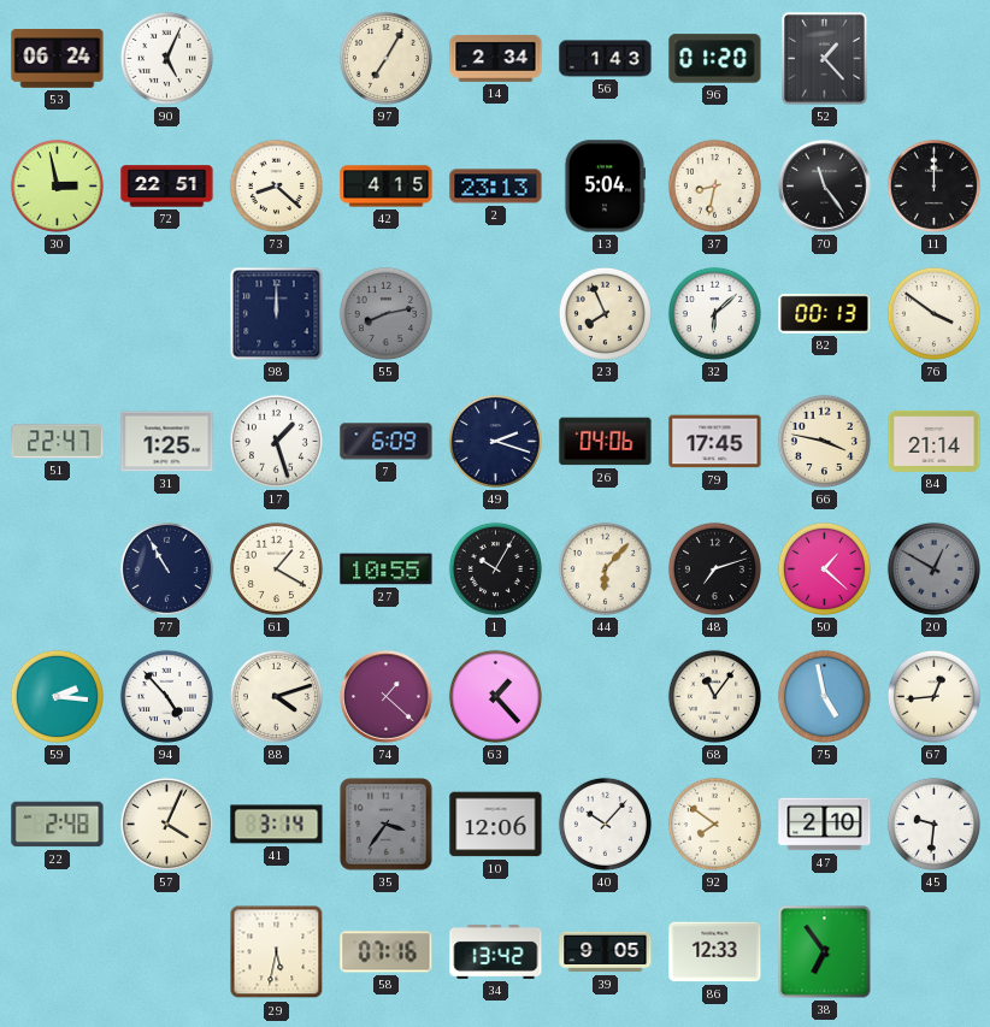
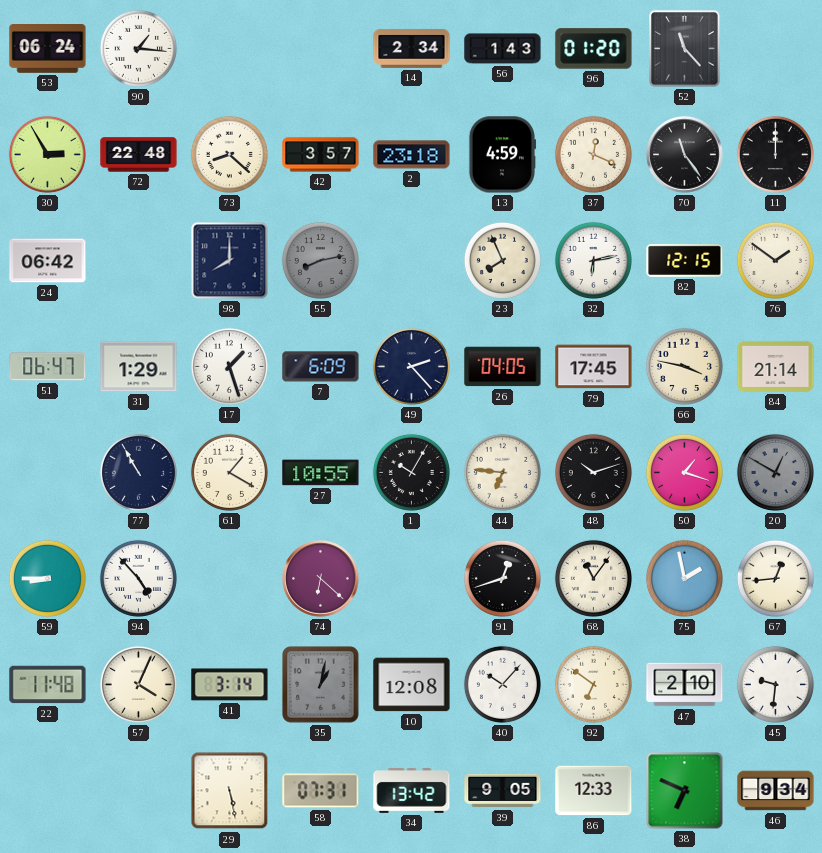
90: 5:04 -> 1:16 (138, 48)
97: 7:05 -> none (385, 58)
52: 1:23 -> 11:23 (685, 49)
30: 2:58 -> 2:55 (47, 154)
72: 22:51 -> 22:48 (139, 155)
42: 4:15 -> 3:57 (321, 155)
2: 23:13 -> 23:18 (412, 155)
13: 5:04 -> 4:59 (501, 155)
37: 8:32 -> 12:19 (593, 154)
24: none -> 06:42 (48, 261)
98: 12:00 -> 8:00 (230, 261)
32: 6:08 -> 6:13 (593, 260)
82: 00:13 -> 12:15 (685, 260)
76: 3:51 -> 1:51 (775, 260)
51: 22:47 -> 06:47 (48, 367)
31: 1:25 -> 1:29 (139, 367)
49: 2:18 -> 2:23 (411, 366)
26: 04:06 -> 04:05 (503, 367)
44: 6:07 -> 6:46 (502, 472)
48: 7:12 -> 10:12 (593, 472)
50: 1:22 -> 1:18 (684, 472)
59: 2:16 -> 8:45 (47, 578)
88: 4:12 -> none (276, 696)
74: 1:22 -> 6:22 (321, 579)
63: 1:23 -> none (495, 696)
91: none -> 12:42 (502, 578)
75: 4:58 -> 1:58 (684, 578)
22: 2:48 -> 11:48 (48, 685)
35: 3:36 -> 1:02 (321, 685)
10: 12:06 -> 12:08 (412, 685)
92: 7:51 -> 6:51 (593, 684)
29: 5:32 -> 5:28 (230, 791)
58: 07:16 -> 07:31 (321, 791)
38: 6:54 -> 6:49 (685, 791)
46: none -> 9:34 (776, 791)
